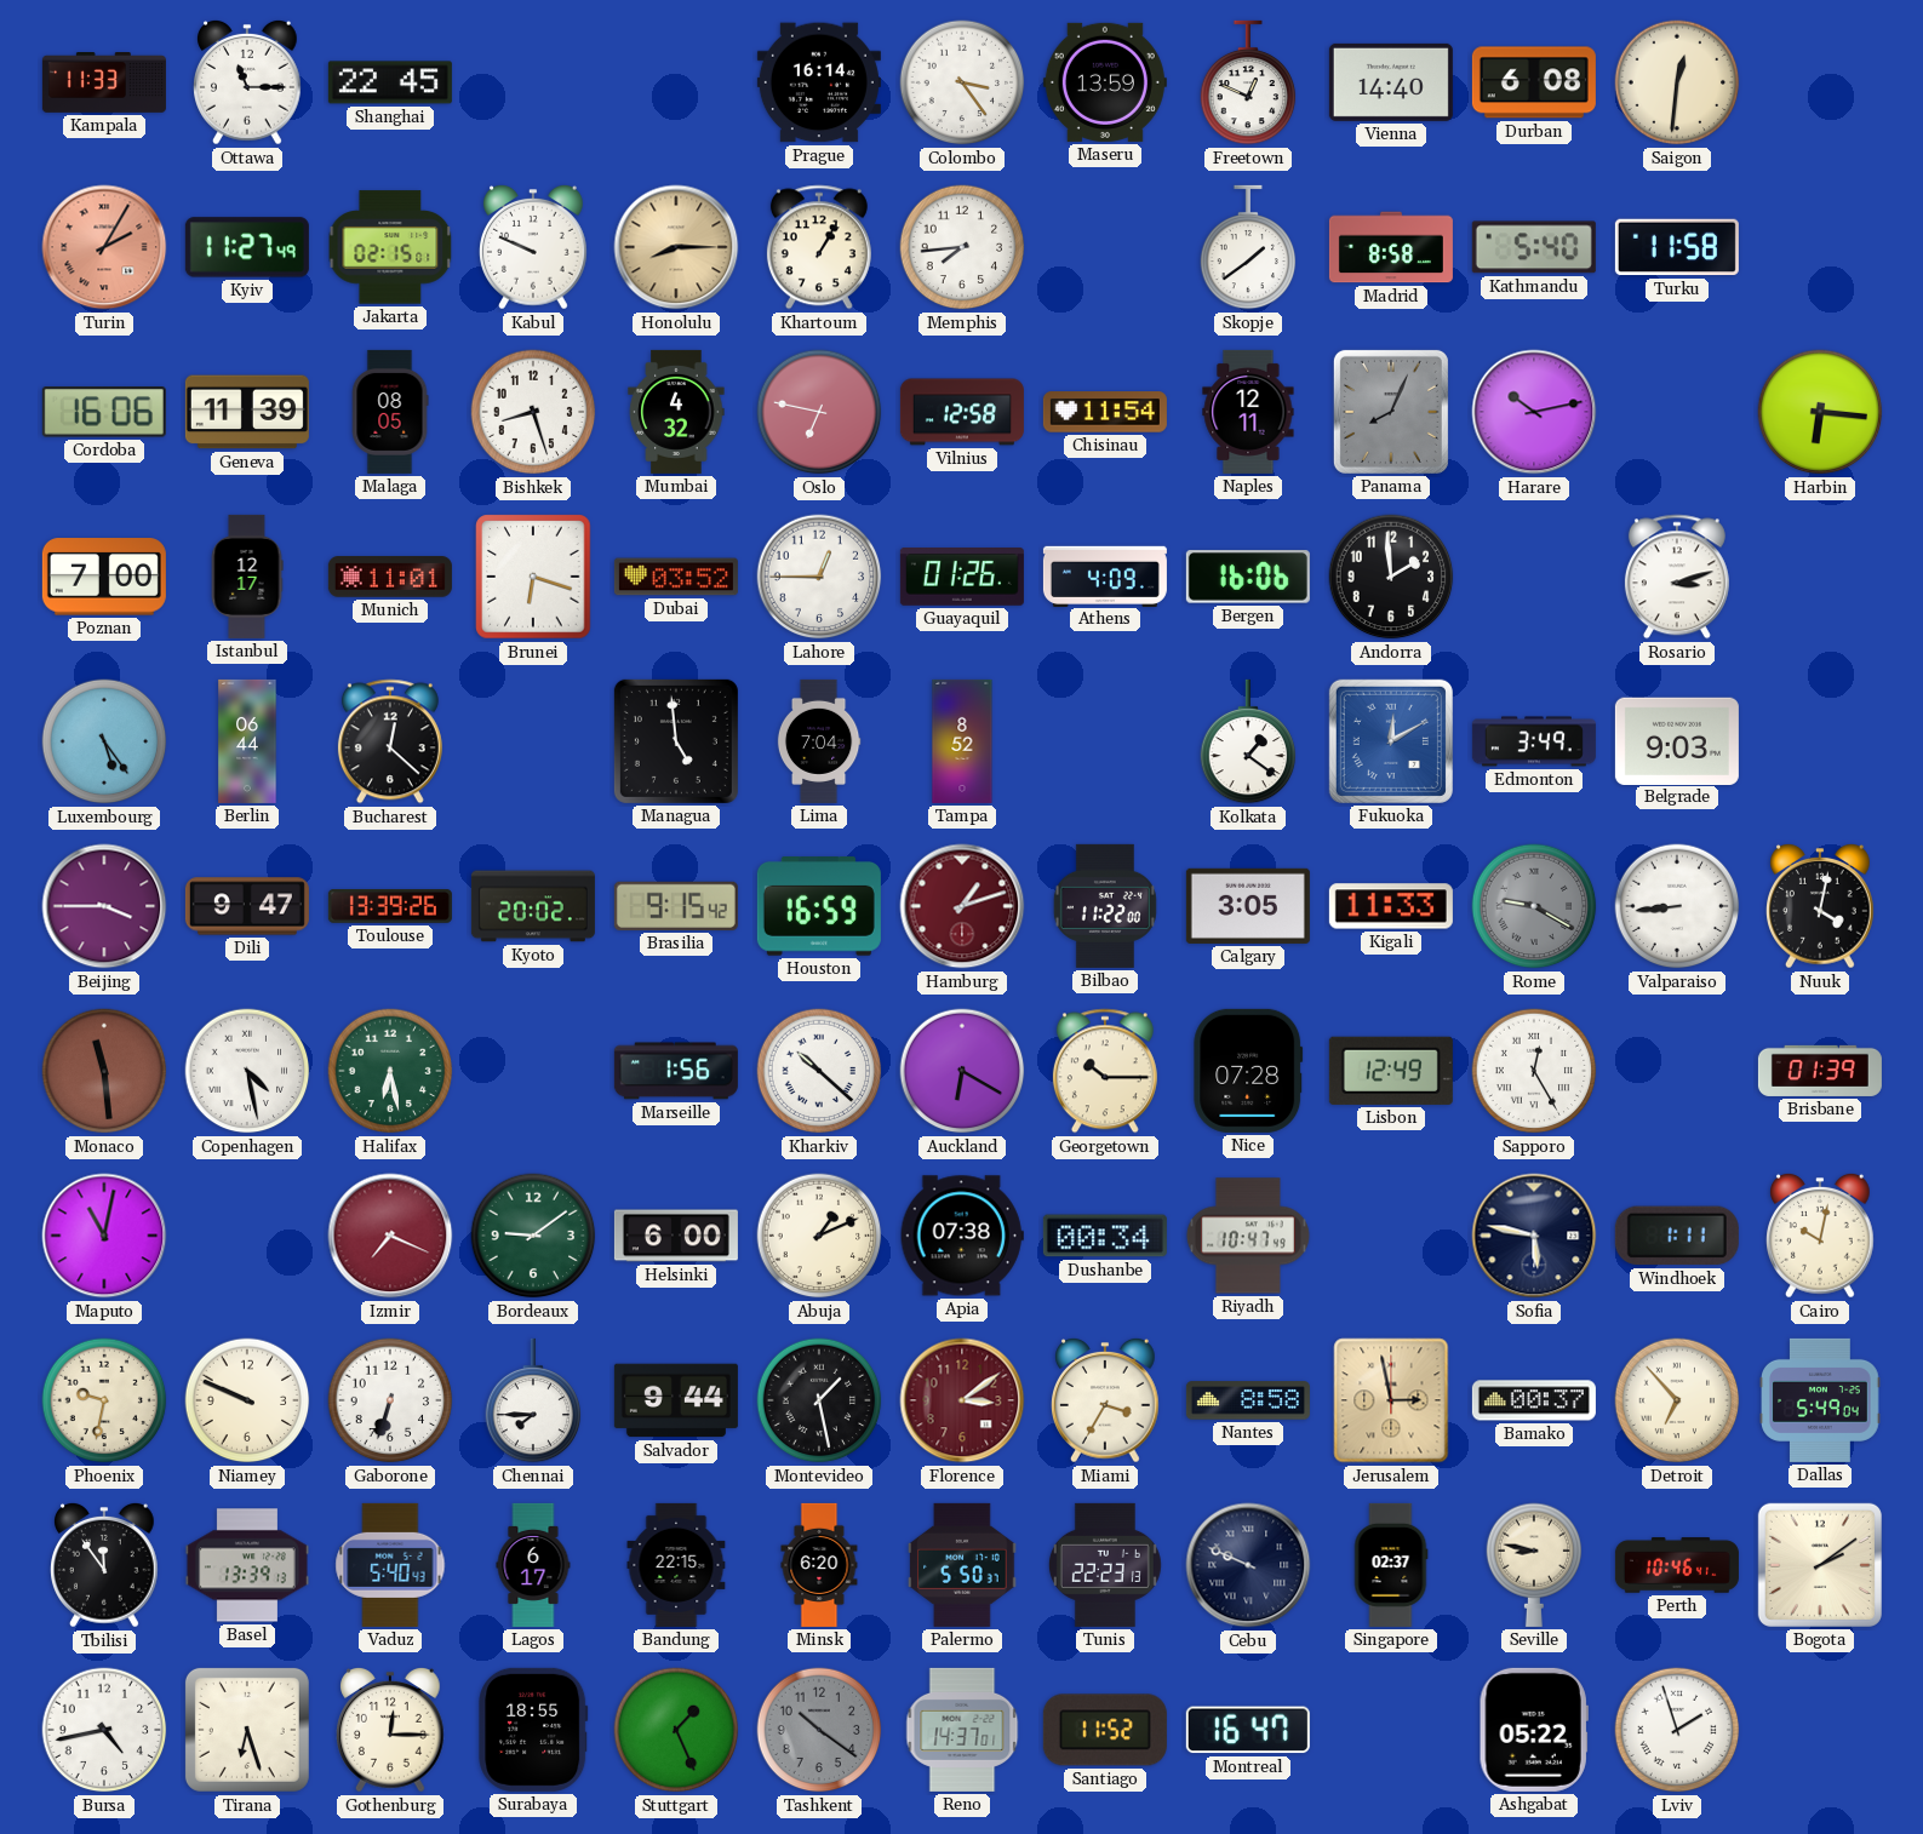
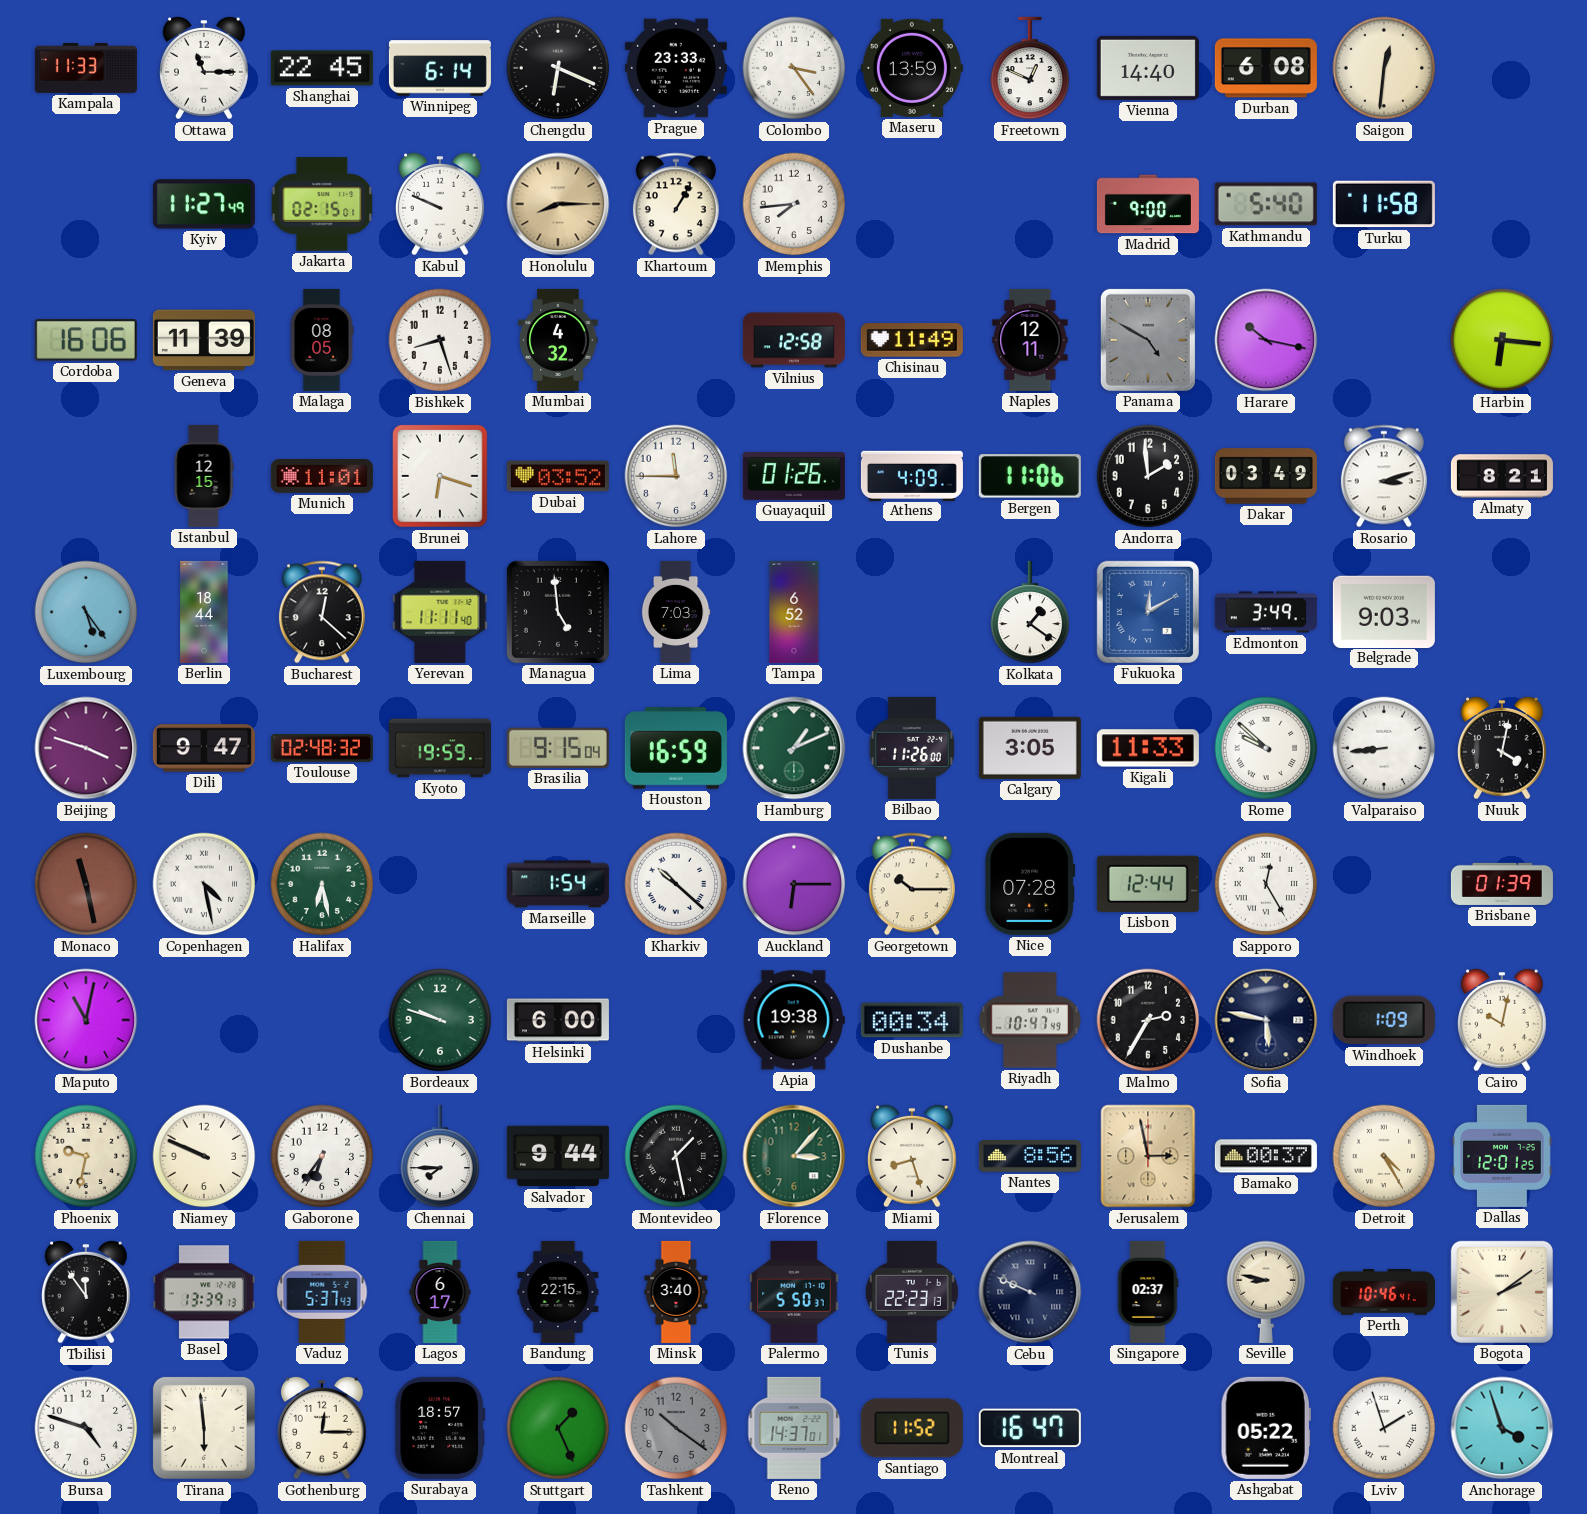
Winnipeg: none -> 6:14 (440, 68)
Chengdu: none -> 6:19 (558, 68)
Prague: 16:14 -> 23:33 (676, 68)
Turin: 2:05 -> none (104, 247)
Skopje: 1:39 -> none (1248, 247)
Madrid: 8:58 -> 9:00 (1148, 204)
Oslo: 6:47 -> none (819, 412)
Chisinau: 11:54 -> 11:49 (912, 340)
Panama: 8:04 -> 4:50 (1148, 340)
Harare: 10:13 -> 10:17 (1266, 340)
Poznan: 7:00 -> none (104, 577)
Istanbul: 12:17 -> 12:15 (204, 476)
Lahore: 12:45 -> 11:45 (676, 476)
Bergen: 16:06 -> 11:06 (1030, 476)
Dakar: none -> 03:49 (1266, 476)
Almaty: none -> 8:21 (1502, 476)
Berlin: 06:44 -> 18:44 (204, 612)
Yerevan: none -> 11:11 (440, 612)
Lima: 7:04 -> 7:03 (676, 612)
Tampa: 8:52 -> 6:52 (794, 612)
Beijing: 3:45 -> 3:48 (86, 748)
Toulouse: 13:39 -> 02:48 (322, 749)
Kyoto: 20:02 -> 19:59 (440, 748)
Brasilia: 9:15:42 -> 9:15:04 (558, 748)
Hamburg: 1:12 -> 1:11 (794, 748)
Hamburg dial: burgundy -> green (794, 748)
Bilbao: 11:22 -> 11:26 (912, 748)
Rome: 9:20 -> 9:52 (1266, 748)
Rome dial: grey -> white (1266, 748)
Monaco: 11:29 -> 11:28 (86, 884)
Marseille: 1:56 -> 1:54 (558, 884)
Auckland: 6:20 -> 6:15 (794, 884)
Lisbon: 12:49 -> 12:44 (1148, 884)
Izmir: 7:19 -> none (390, 1236)
Bordeaux: 9:09 -> 9:48 (440, 1020)
Abuja: 1:11 -> none (819, 1236)
Apia: 07:38 -> 19:38 (794, 1020)
Malmo: none -> 2:35 (1148, 1020)
Windhoek: 1:11 -> 1:09 (1384, 1020)
Gaborone: 6:33 -> 6:36 (322, 1156)
Florence: 3:09 -> 3:07 (794, 1156)
Florence dial: burgundy -> green (794, 1156)
Miami: 3:35 -> 8:27 (913, 1156)
Nantes: 8:58 -> 8:56 (1030, 1156)
Detroit: 6:53 -> 4:25 (1384, 1156)
Dallas: 5:49 -> 12:01 (1503, 1156)
Vaduz: 5:40 -> 5:37 (322, 1292)
Minsk: 6:20 -> 3:40 (676, 1292)
Bursa: 4:43 -> 4:48 (86, 1428)
Tirana: 6:27 -> 5:59 (204, 1428)
Surabaya: 18:55 -> 18:57 (440, 1428)
Anchorage: none -> 3:57 (1502, 1428)
